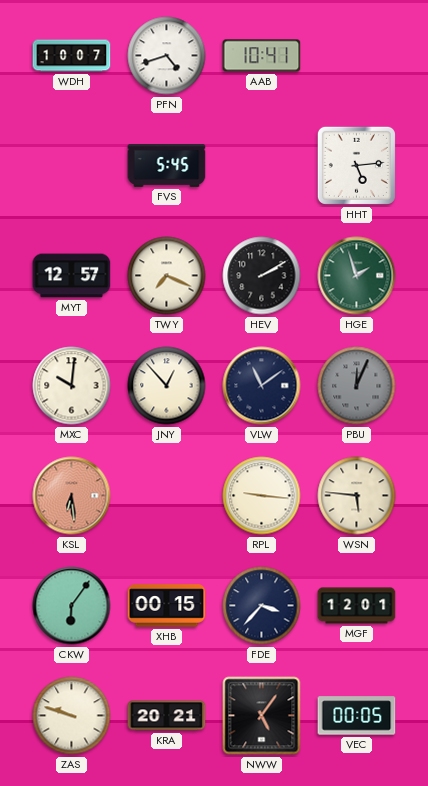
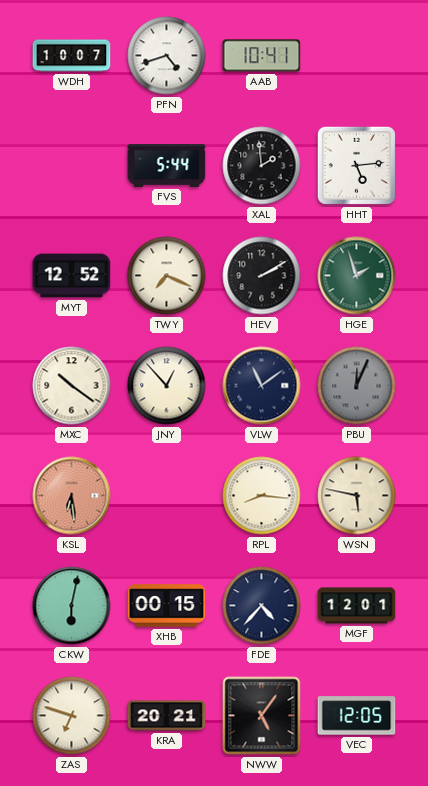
FVS: 5:45 -> 5:44 (167, 166)
XAL: none -> 1:59 (262, 166)
MYT: 12:57 -> 12:52 (72, 276)
MXC: 10:01 -> 10:21 (72, 386)
RPL: 9:16 -> 8:16 (262, 496)
WSN: 5:46 -> 5:47 (357, 496)
CKW: 6:06 -> 6:02 (72, 606)
FDE: 3:37 -> 4:37 (262, 606)
ZAS: 9:48 -> 6:48 (72, 716)
VEC: 00:05 -> 12:05 (357, 716)
